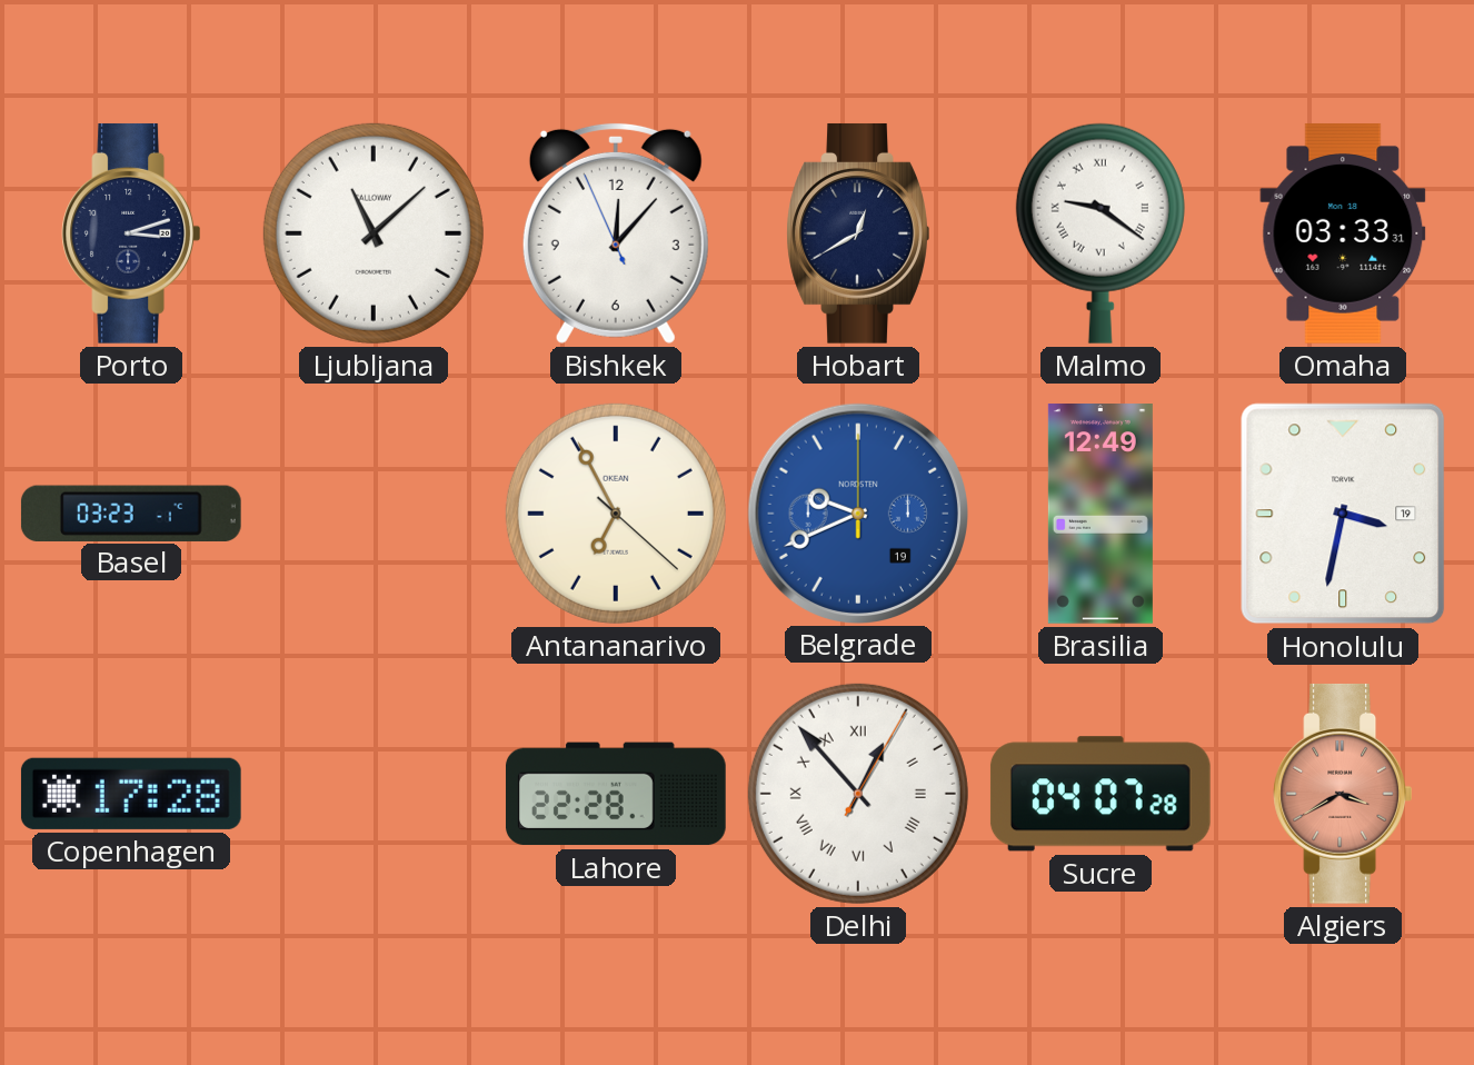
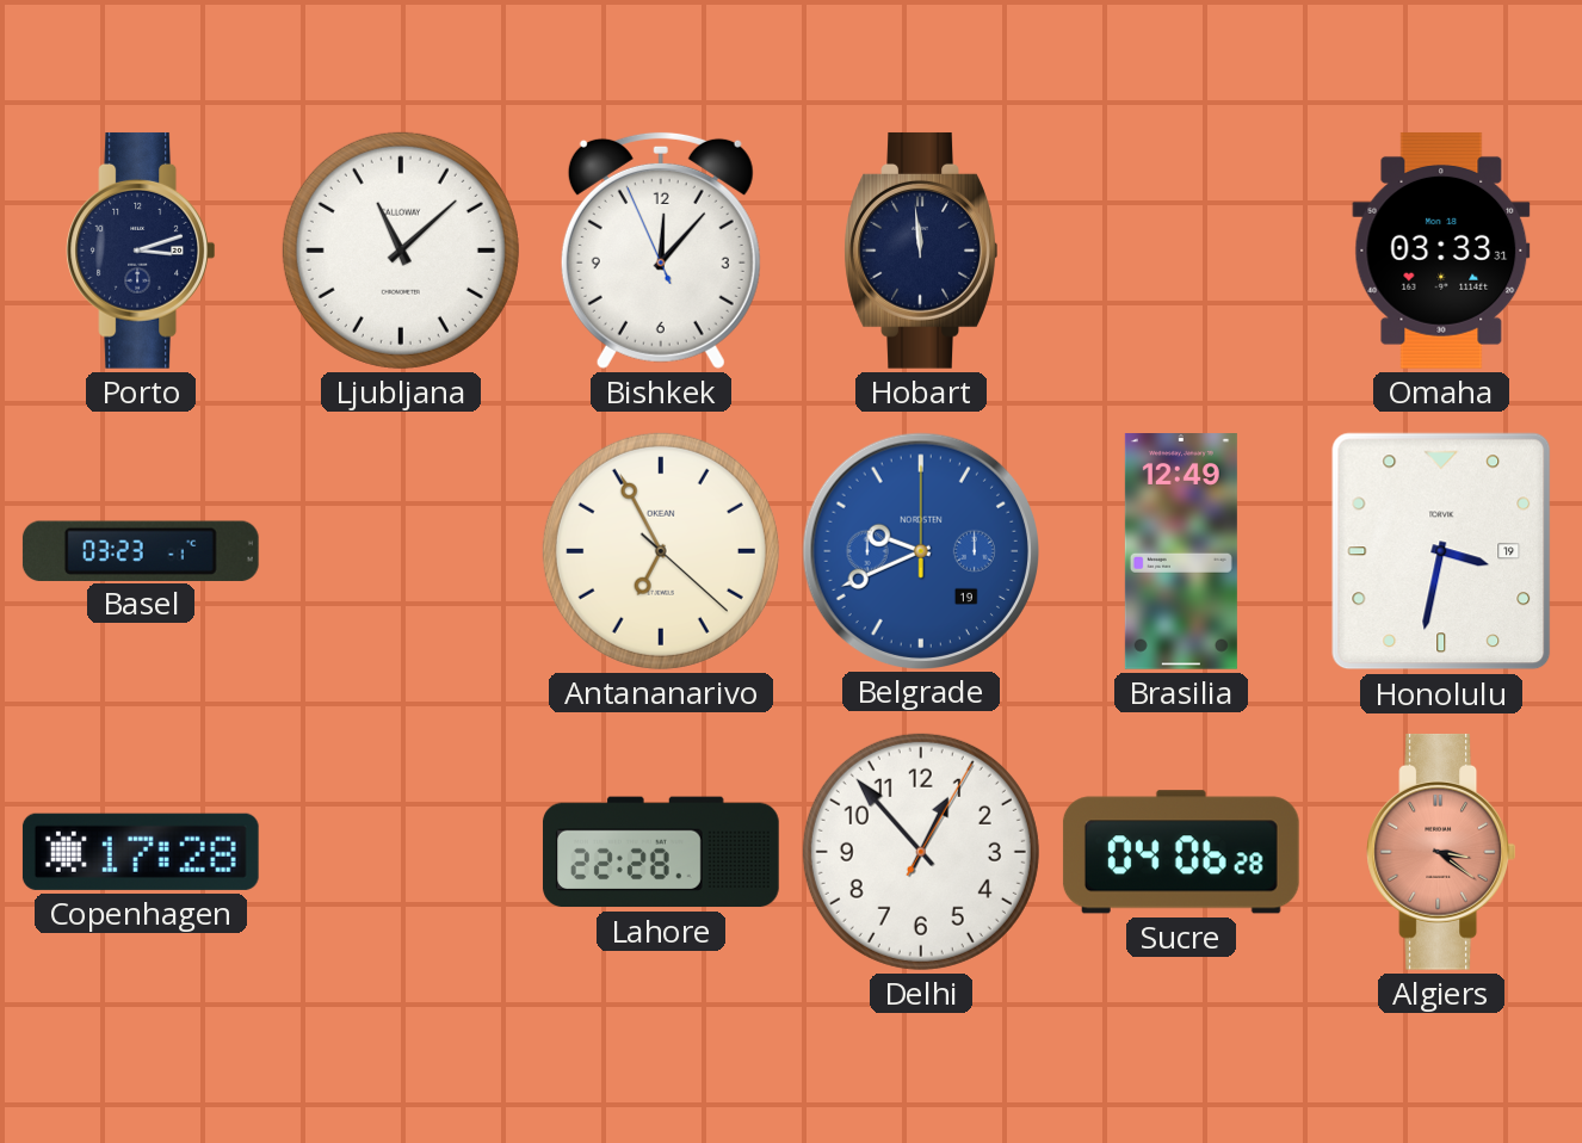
Hobart: 12:40 -> 11:59 (921, 251)
Malmo: 9:21 -> none (1100, 233)
Delhi numerals: Roman -> Arabic (921, 852)
Sucre: 04:07 -> 04:06 (1181, 852)
Algiers: 3:40 -> 3:21 (1440, 852)
